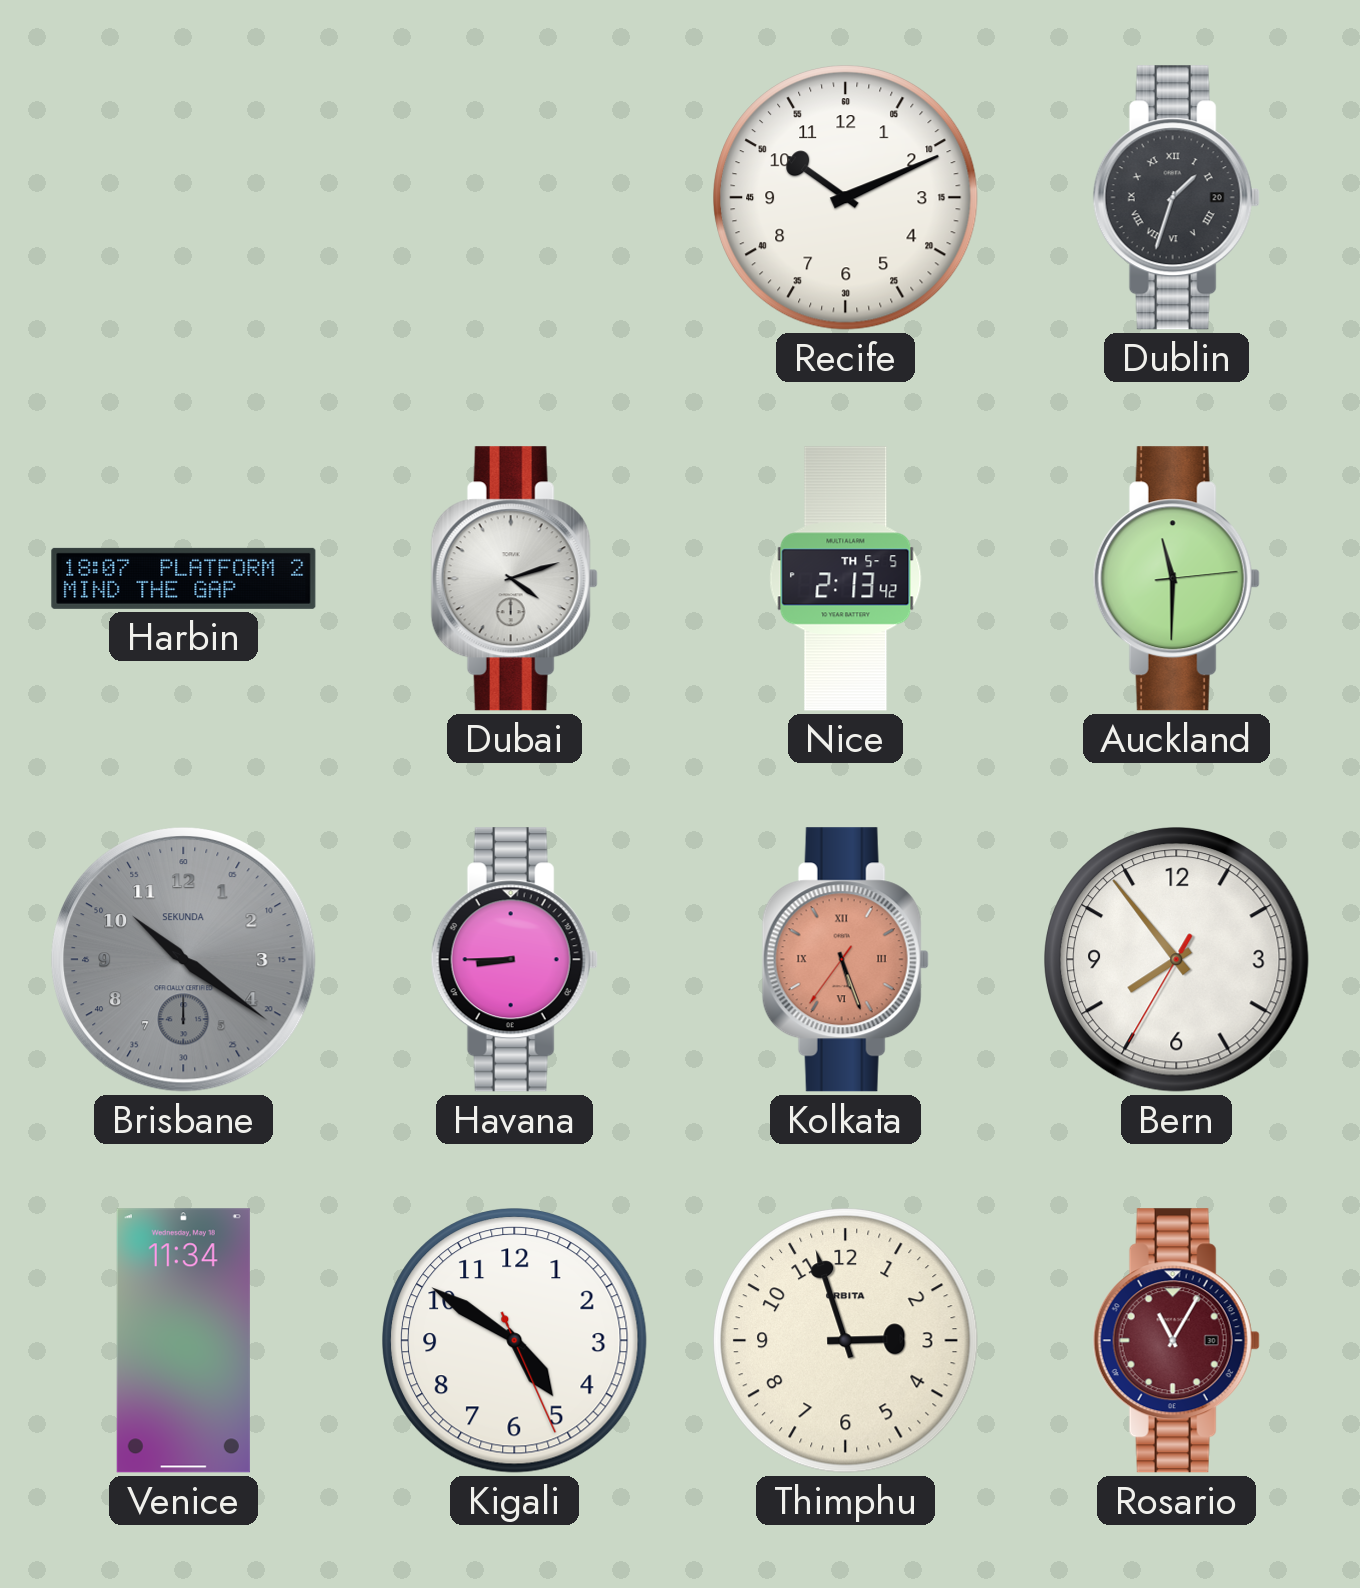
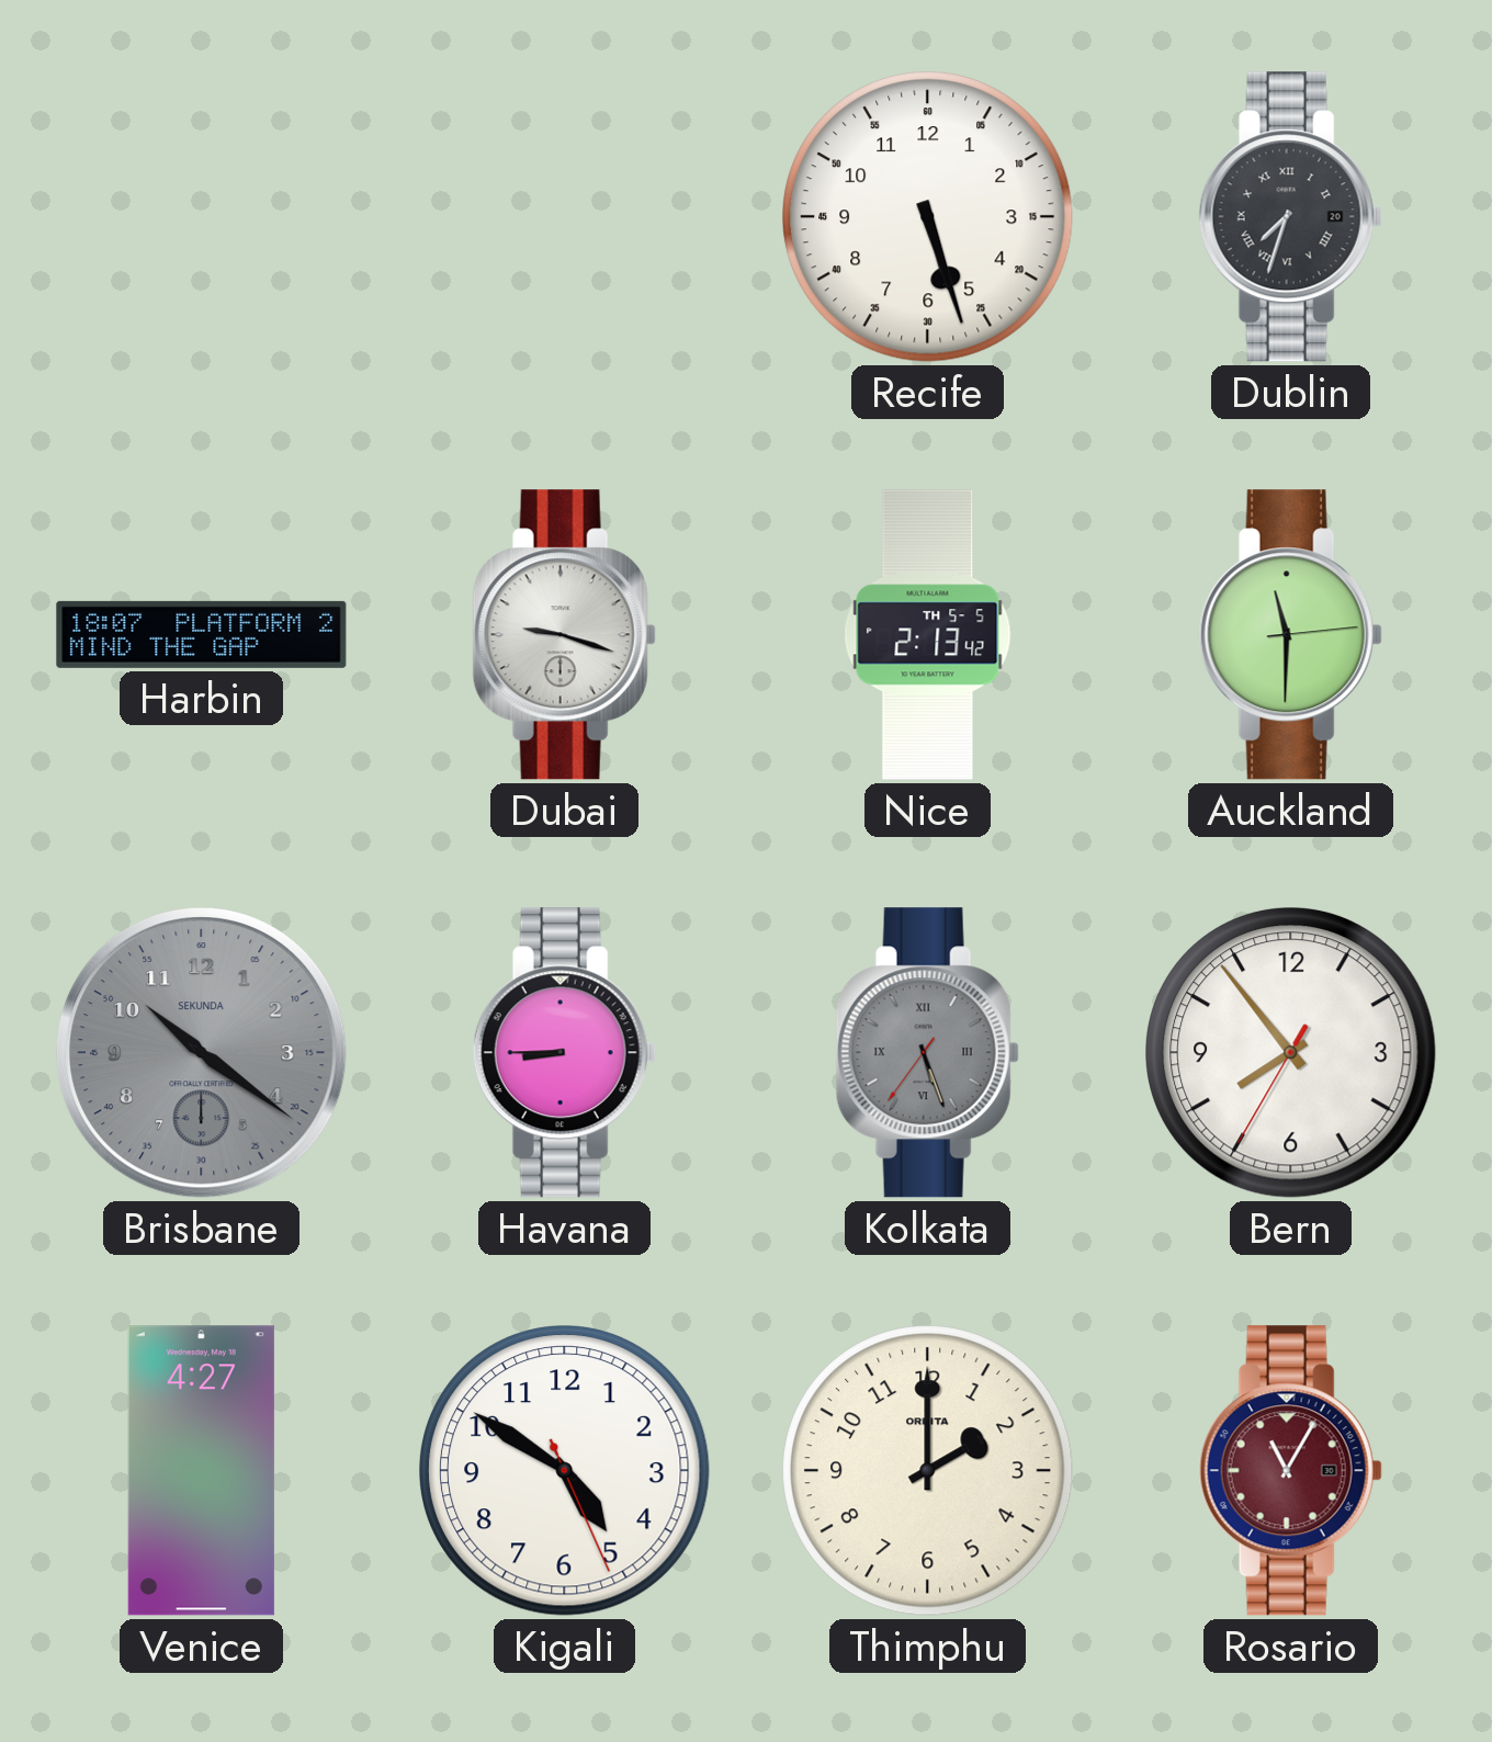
Recife: 10:11 -> 5:27 (928, 217)
Dublin: 1:33 -> 7:33 (1290, 217)
Dubai: 4:12 -> 9:18 (564, 635)
Kolkata dial: salmon -> grey (927, 1053)
Venice: 11:34 -> 4:27 (201, 1471)
Thimphu: 2:57 -> 2:00 (928, 1471)
